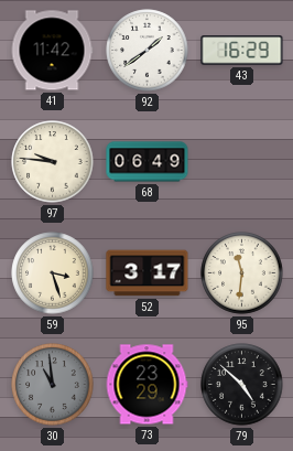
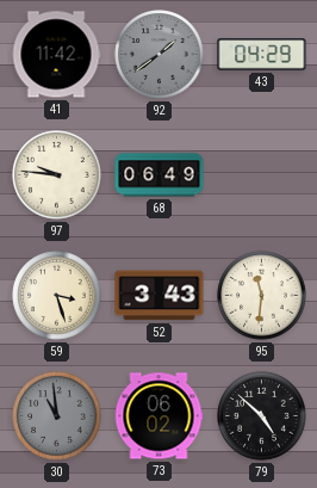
92 dial: white -> grey (160, 55)
43: 16:29 -> 04:29 (262, 55)
52: 3:17 -> 3:43 (160, 296)
73: 23:29 -> 06:02 (158, 416)
